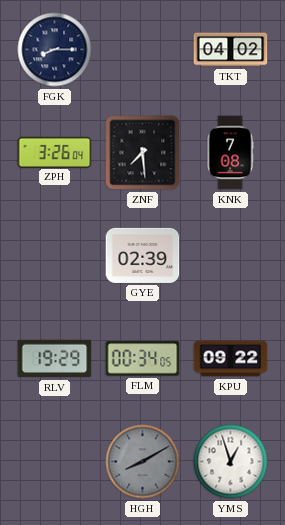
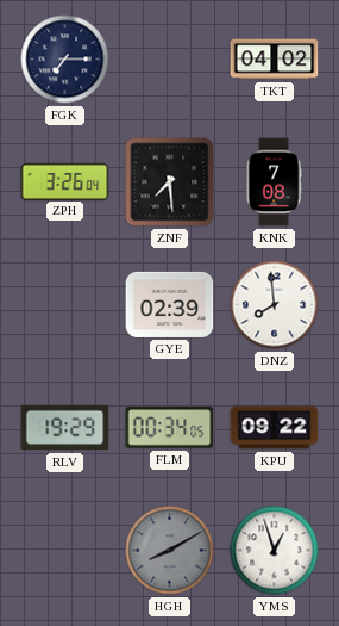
FGK: 8:15 -> 7:15 (65, 60)
DNZ: none -> 7:59 (275, 305)
